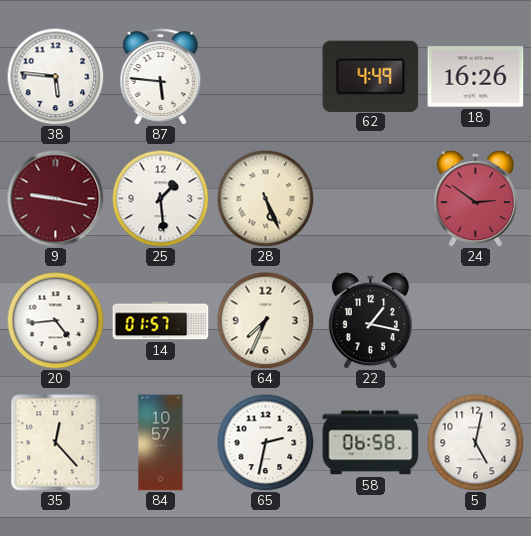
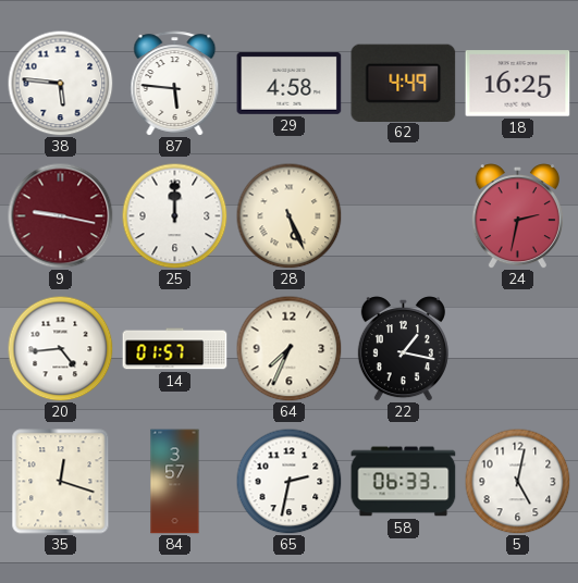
29: none -> 4:58 (290, 83)
18: 16:26 -> 16:25 (518, 84)
25: 1:29 -> 12:00 (174, 215)
24: 2:51 -> 2:32 (517, 216)
35: 12:23 -> 12:18 (61, 482)
84: 10:57 -> 3:57 (175, 482)
58: 06:58 -> 06:33 (404, 482)
